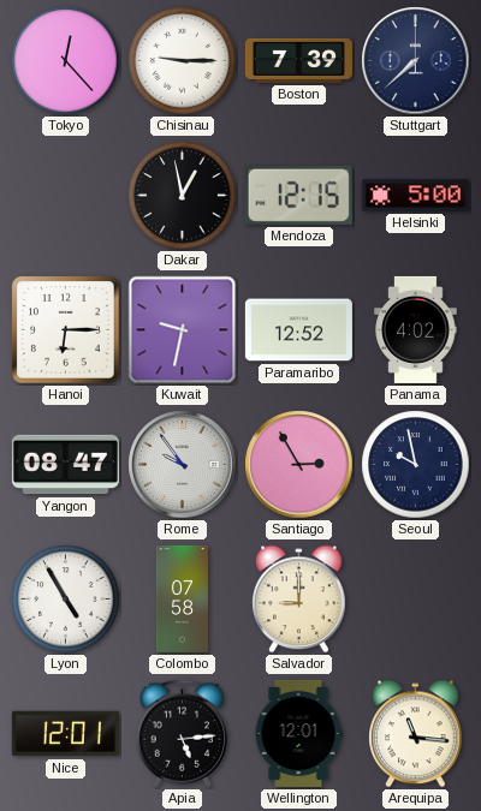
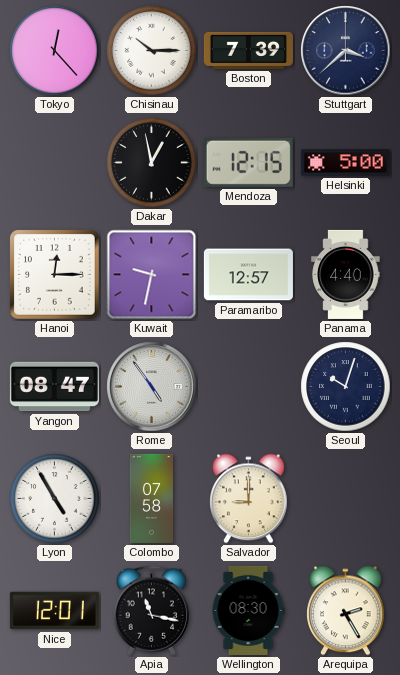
Chisinau: 9:15 -> 10:15 (152, 51)
Stuttgart: 7:38 -> 3:38 (346, 51)
Hanoi: 6:15 -> 12:15 (55, 275)
Paramaribo: 12:52 -> 12:57 (248, 275)
Panama: 4:02 -> 4:40 (346, 274)
Rome: 9:54 -> 4:54 (152, 387)
Santiago: 2:55 -> none (299, 465)
Seoul: 9:58 -> 10:03 (346, 387)
Apia: 5:14 -> 11:17 (152, 611)
Wellington: 12:01 -> 08:30 (248, 610)
Arequipa: 11:16 -> 2:25 (346, 611)
